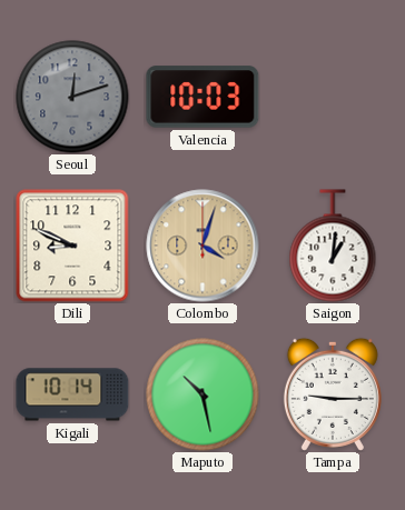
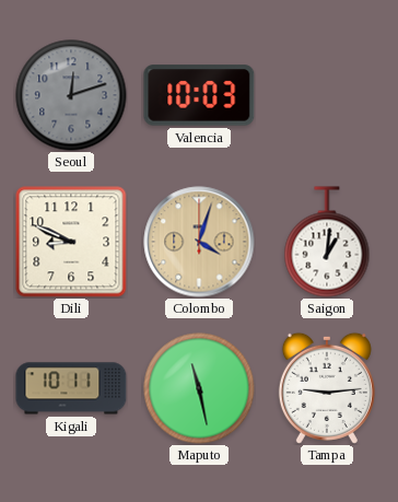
Kigali: 10:14 -> 10:11 (71, 388)
Maputo: 10:28 -> 11:28 (199, 388)
Tampa: 9:15 -> 9:14 (327, 388)
